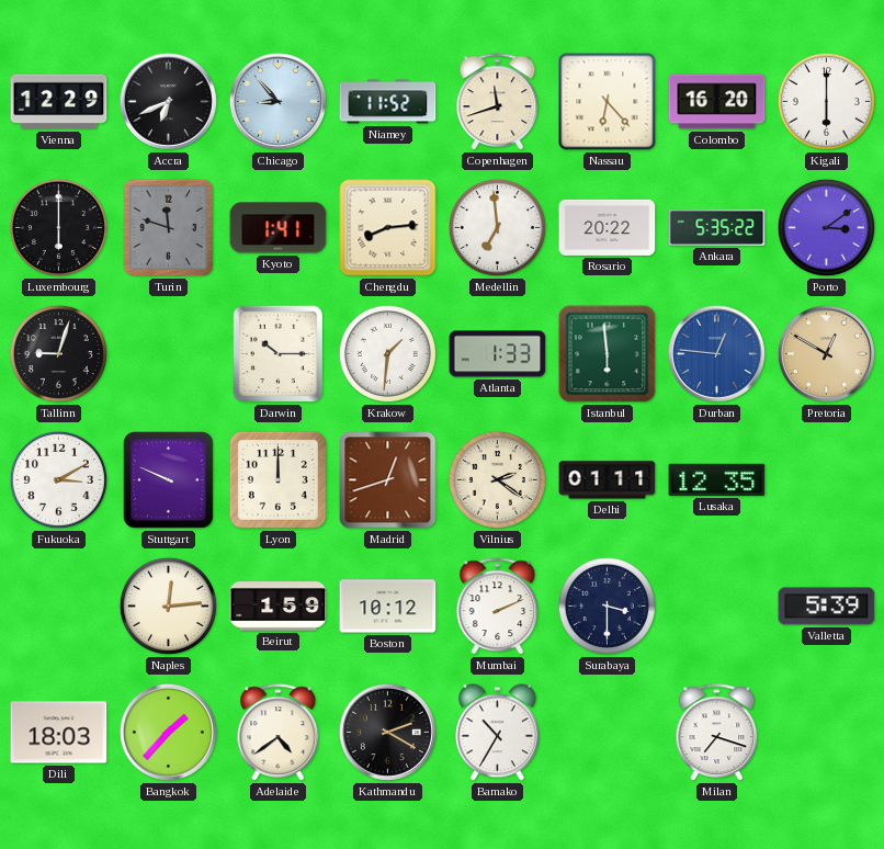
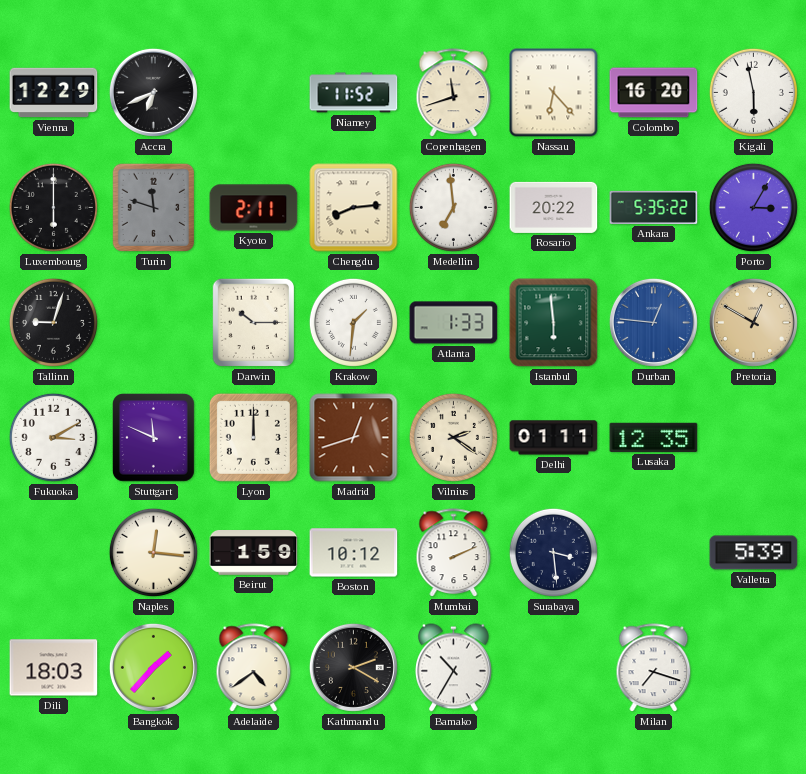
Chicago: 8:53 -> none (277, 101)
Kigali: 6:00 -> 5:58 (753, 92)
Kyoto: 1:41 -> 2:11 (254, 208)
Porto: 3:09 -> 3:05 (753, 207)
Stuttgart: 9:49 -> 11:49 (153, 438)
Naples: 12:14 -> 12:16 (153, 552)
Surabaya: 3:30 -> 3:29 (553, 552)
